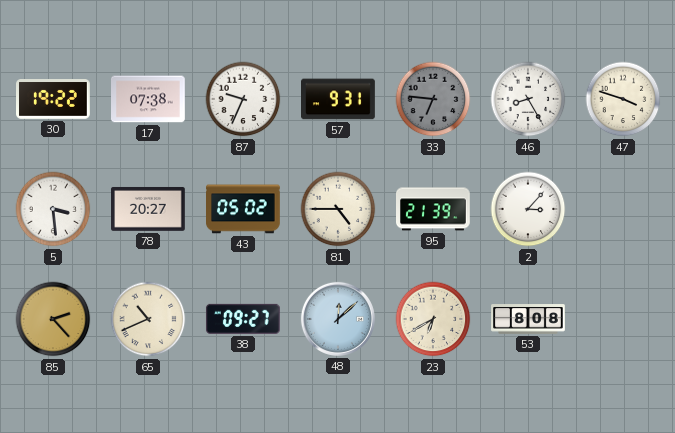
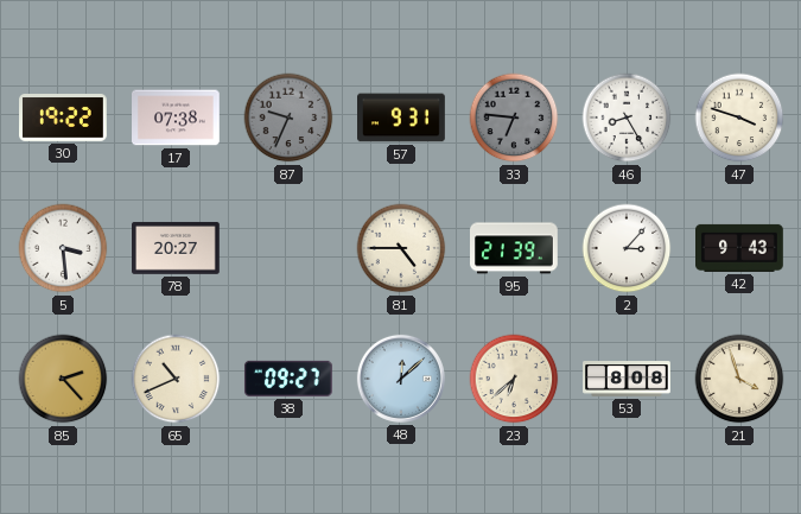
87 dial: white -> grey (288, 118)
43: 05:02 -> none (244, 209)
42: none -> 9:43 (740, 248)
23: 6:40 -> 6:38 (514, 379)
21: none -> 3:57 (739, 379)
